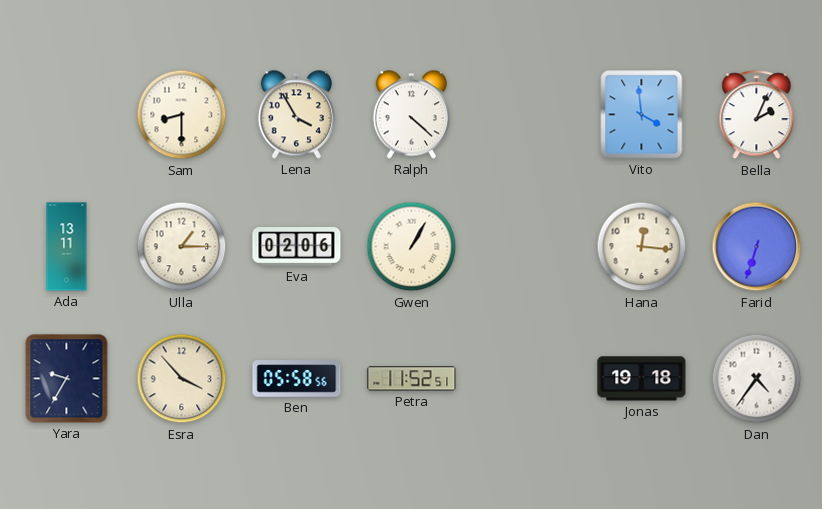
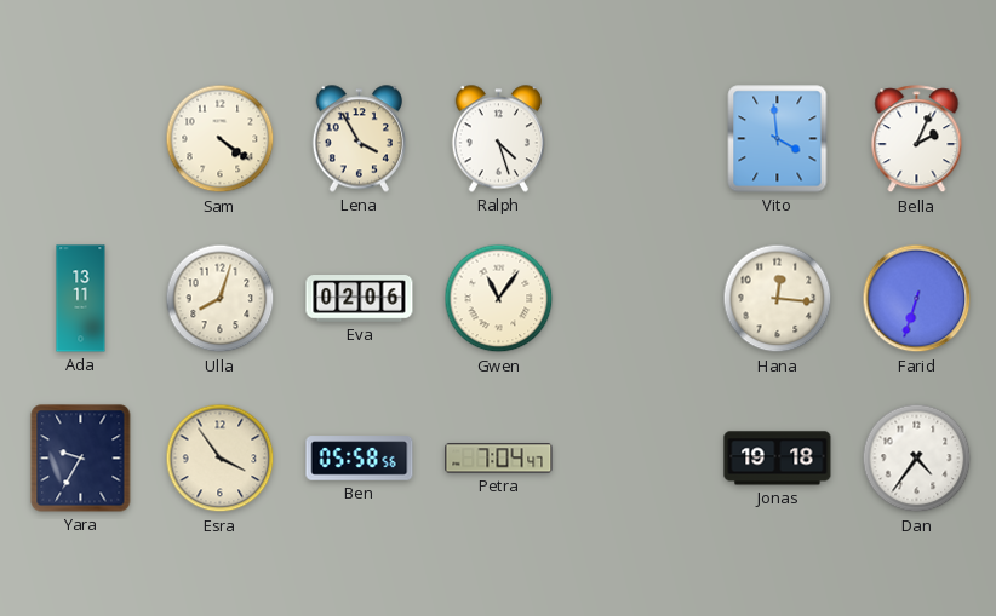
Sam: 8:30 -> 4:21 (221, 139)
Ralph: 4:22 -> 4:27 (498, 139)
Ulla: 1:15 -> 8:03 (221, 299)
Gwen: 1:05 -> 11:06 (499, 299)
Esra: 3:53 -> 3:54 (221, 459)
Petra: 11:52 -> 7:04 (499, 459)
